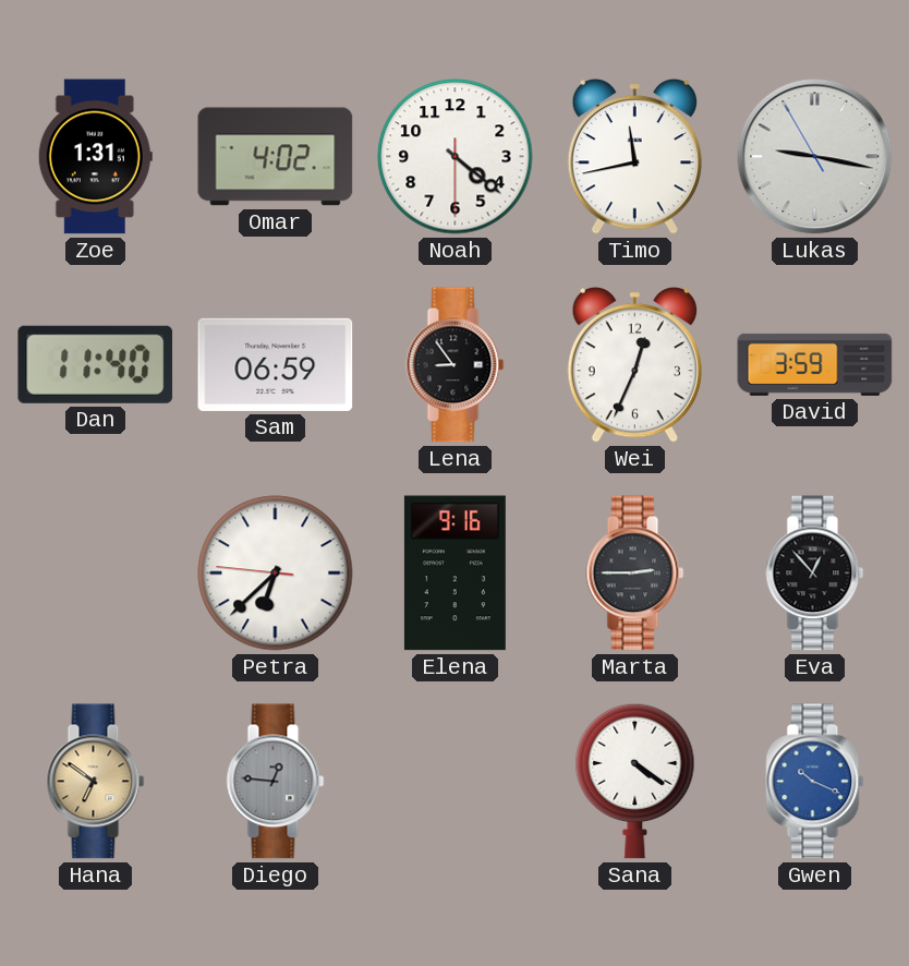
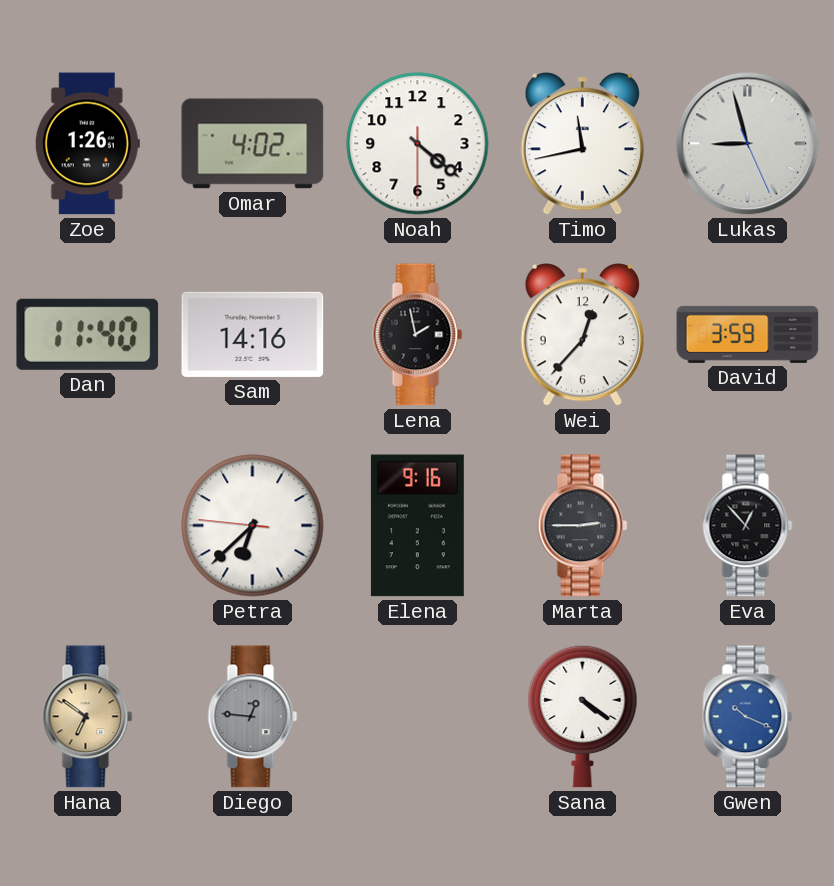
Zoe: 1:31 -> 1:26 (87, 144)
Lukas: 9:16 -> 8:57 (748, 144)
Sam: 06:59 -> 14:16 (253, 334)
Lena: 8:54 -> 1:58 (418, 335)
Wei: 12:34 -> 12:37 (582, 335)
